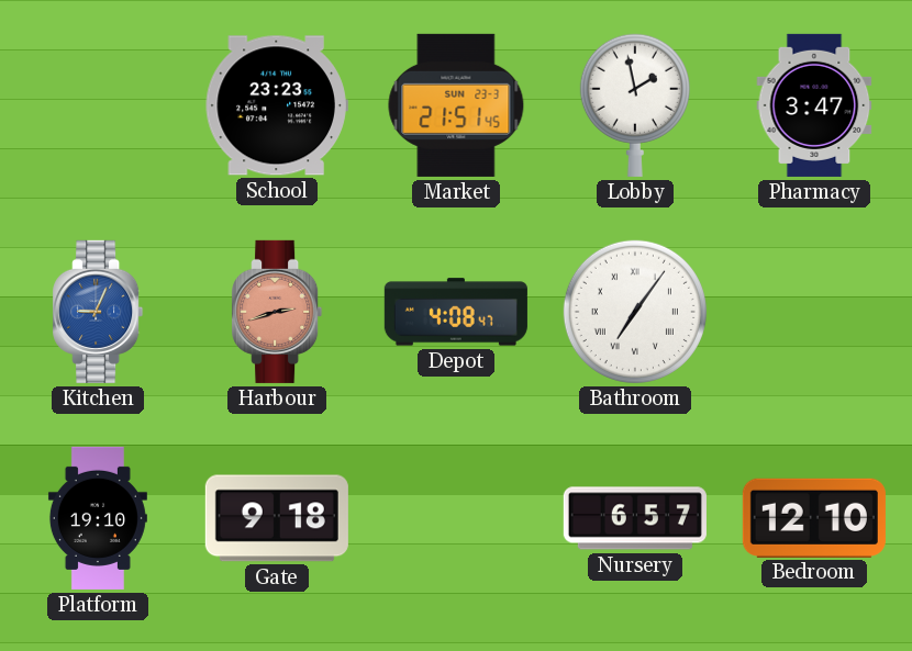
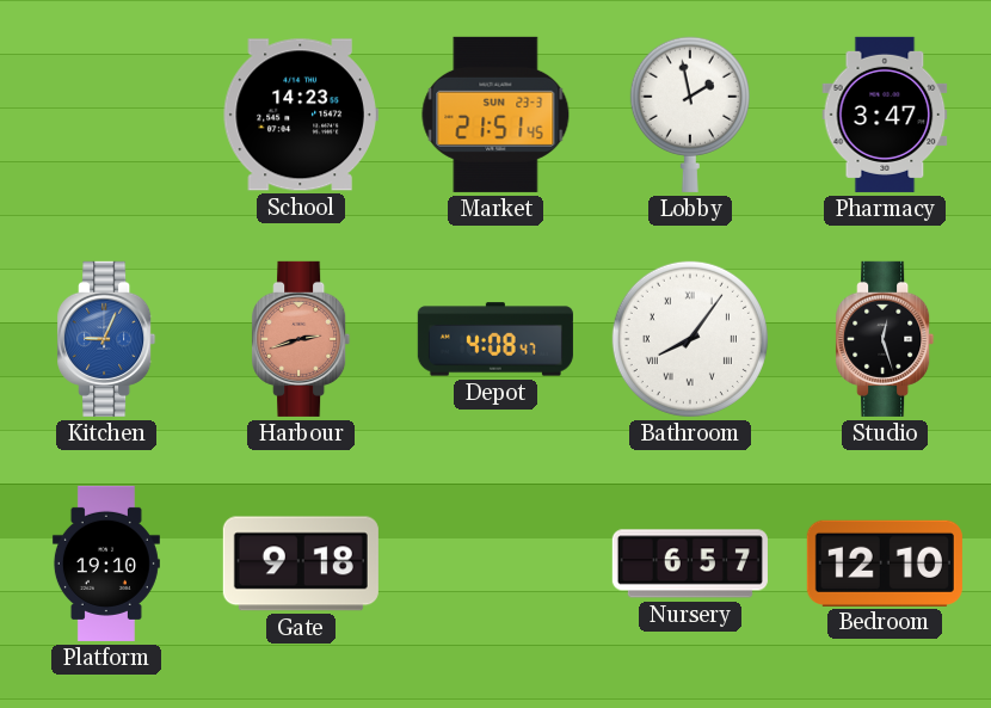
School: 23:23 -> 14:23 (301, 115)
Bathroom: 7:06 -> 8:06 (690, 339)
Studio: none -> 12:27 (885, 339)
